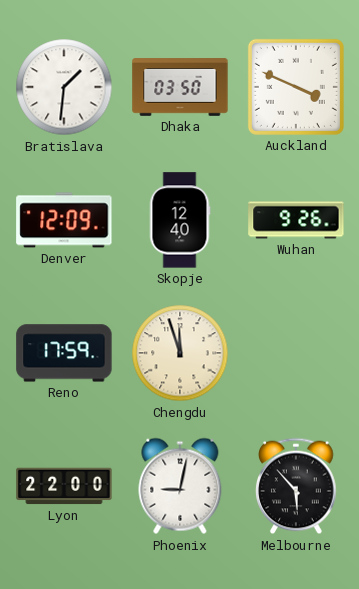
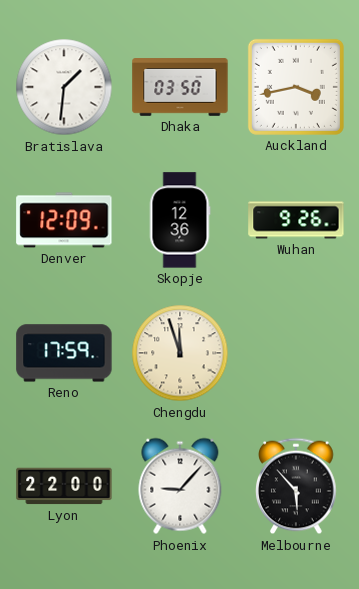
Auckland: 3:49 -> 3:43 (296, 87)
Skopje: 12:40 -> 12:36 (180, 220)
Phoenix: 9:02 -> 9:07 (180, 486)
